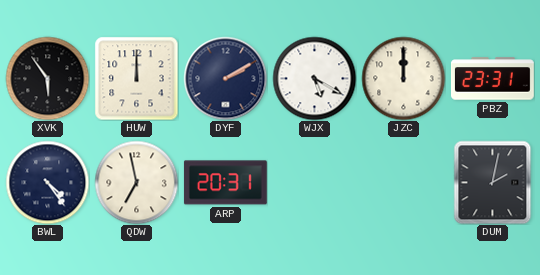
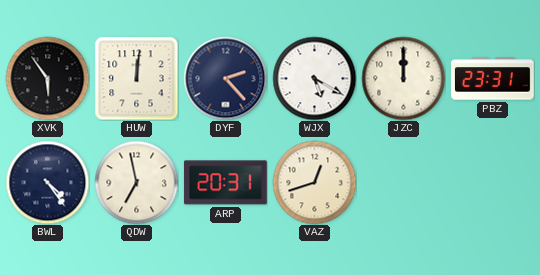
HUW: 12:00 -> 12:01 (136, 78)
DYF: 2:10 -> 2:23 (225, 78)
VAZ: none -> 12:42 (314, 182)
DUM: 2:02 -> none (493, 182)
